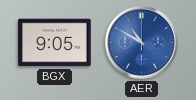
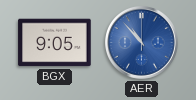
AER: 10:50 -> 10:53 (142, 43)
